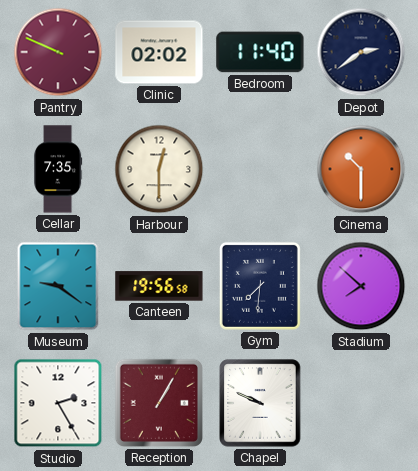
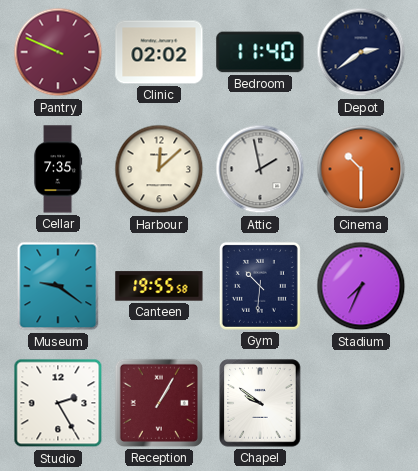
Harbour: 12:30 -> 12:08 (159, 169)
Attic: none -> 1:58 (260, 169)
Canteen: 19:56 -> 19:55 (159, 286)
Gym: 7:31 -> 10:31 (260, 286)
Stadium: 7:52 -> 7:34 (361, 286)
Chapel: 9:49 -> 9:51 (260, 403)
